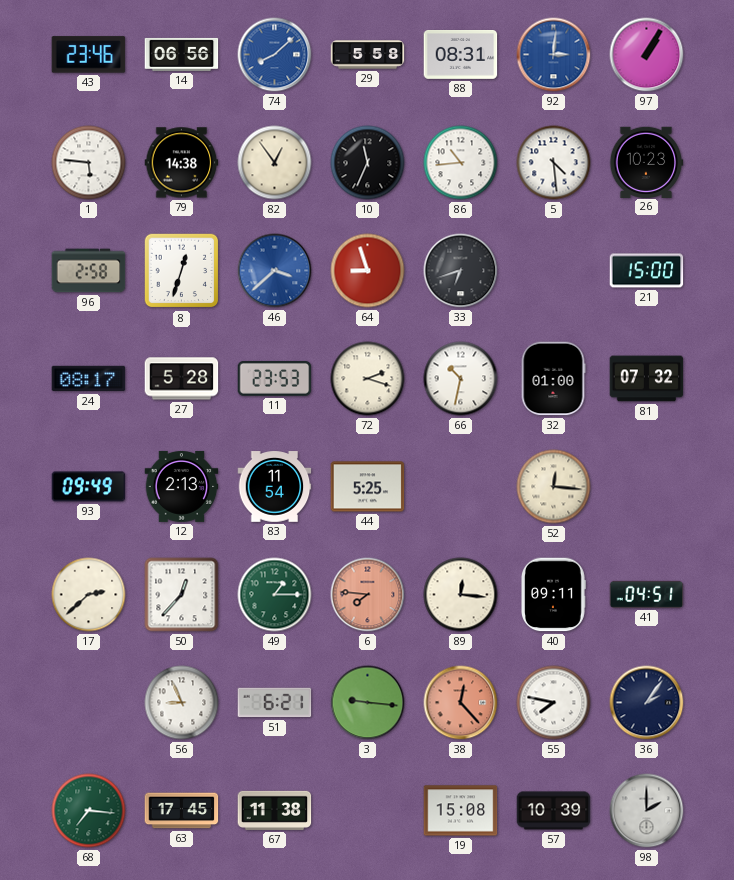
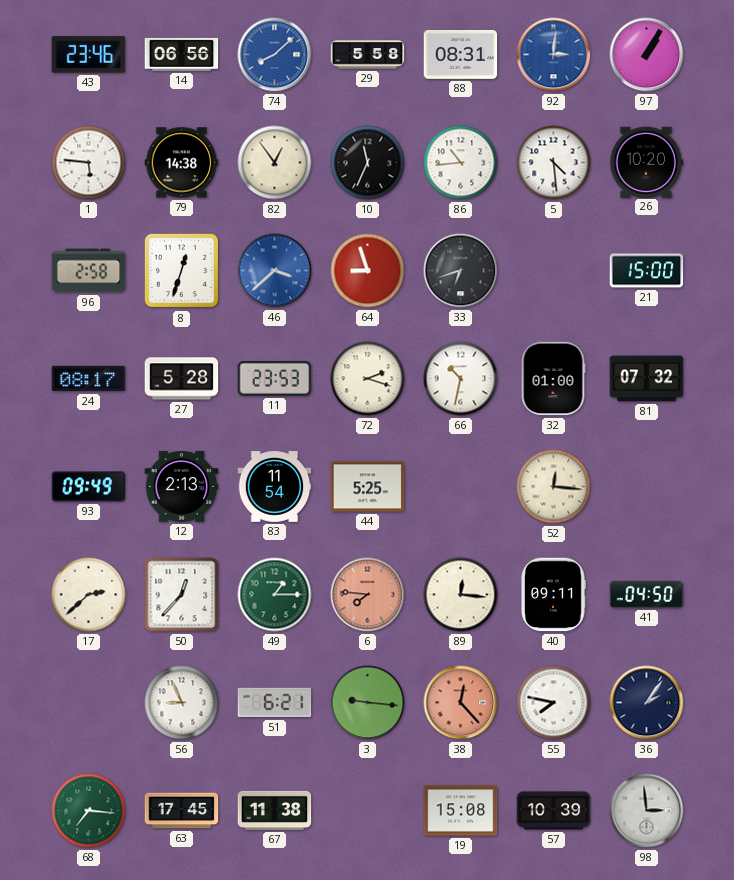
26: 10:23 -> 10:20 (646, 162)
41: 04:51 -> 04:50 (647, 594)
98: 2:00 -> 2:59 (647, 811)
